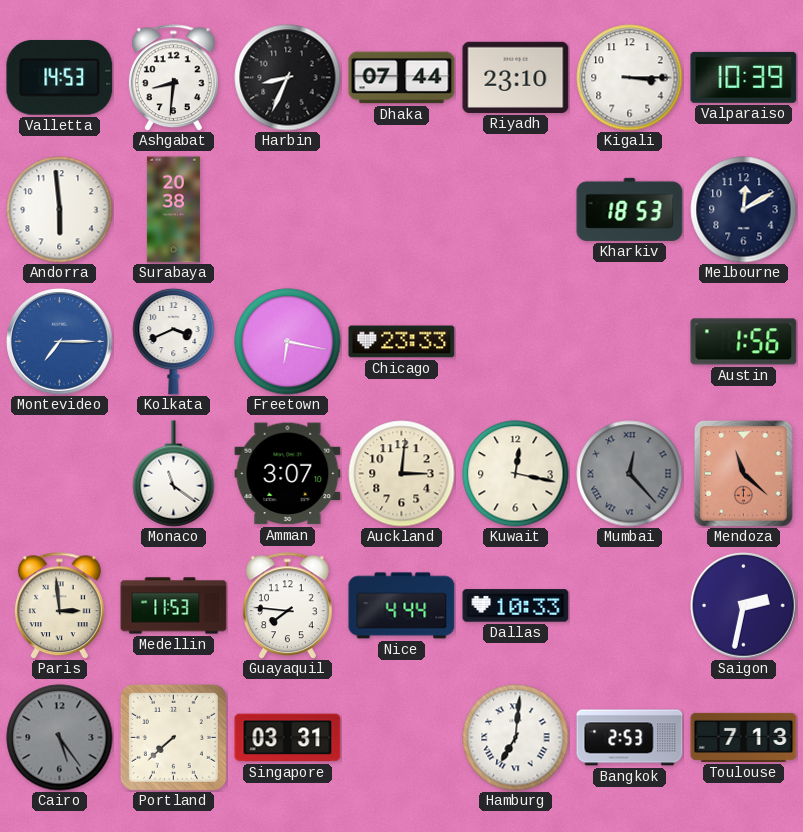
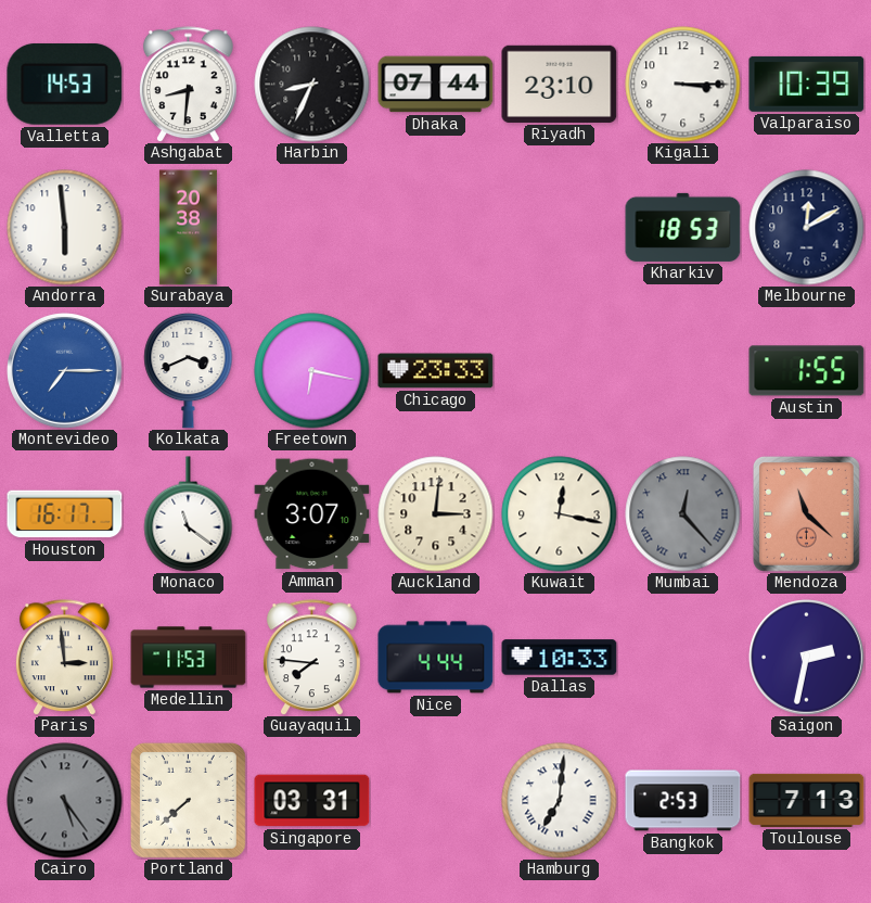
Austin: 1:56 -> 1:55 (807, 371)
Houston: none -> 16:17 (65, 514)
